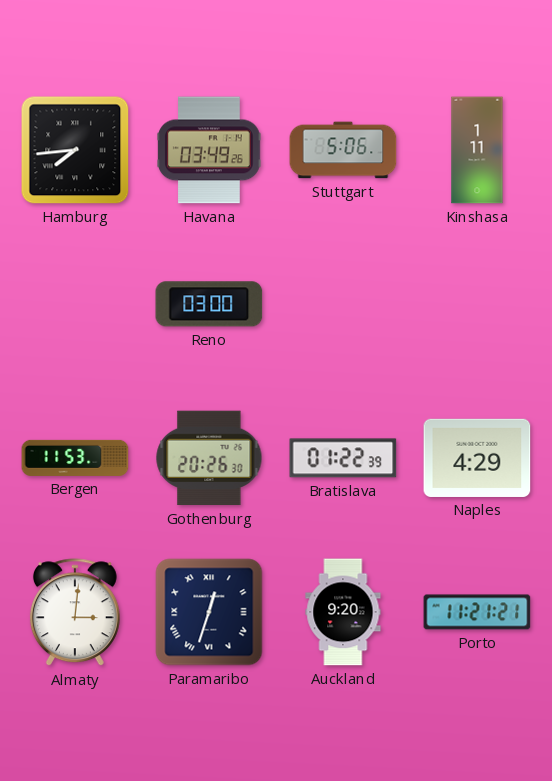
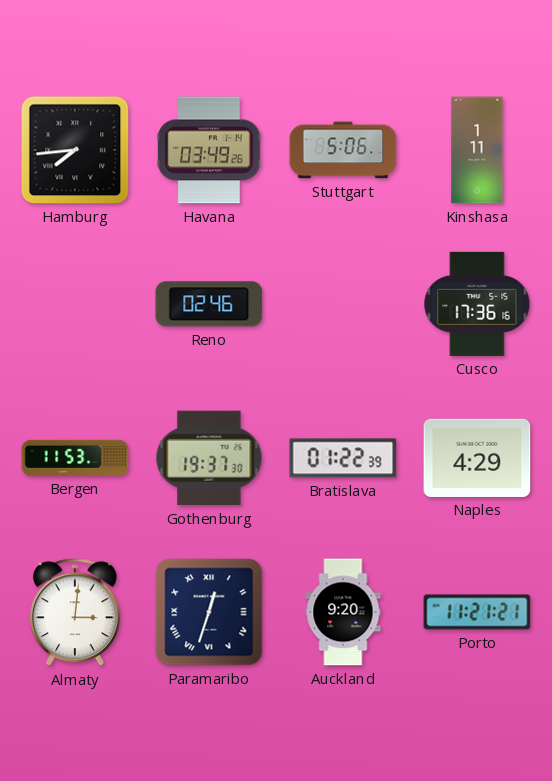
Reno: 03:00 -> 02:46 (209, 304)
Cusco: none -> 17:36 (477, 304)
Gothenburg: 20:26 -> 19:37 (209, 458)
